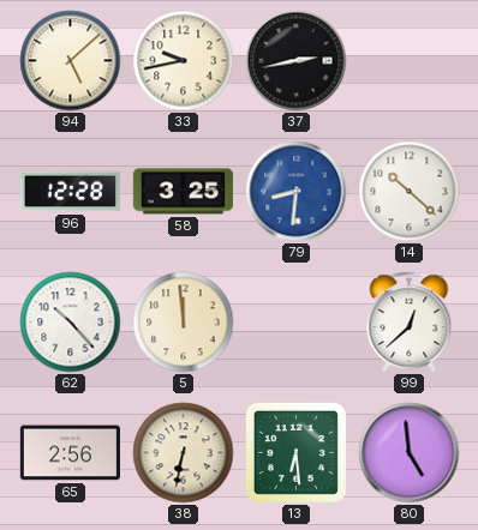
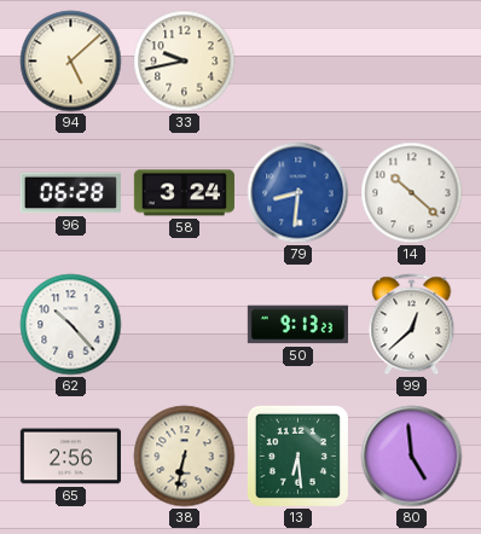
37: 2:43 -> none (297, 61)
96: 12:28 -> 06:28 (70, 193)
58: 3:25 -> 3:24 (184, 193)
5: 11:59 -> none (184, 323)
50: none -> 9:13 (297, 325)
